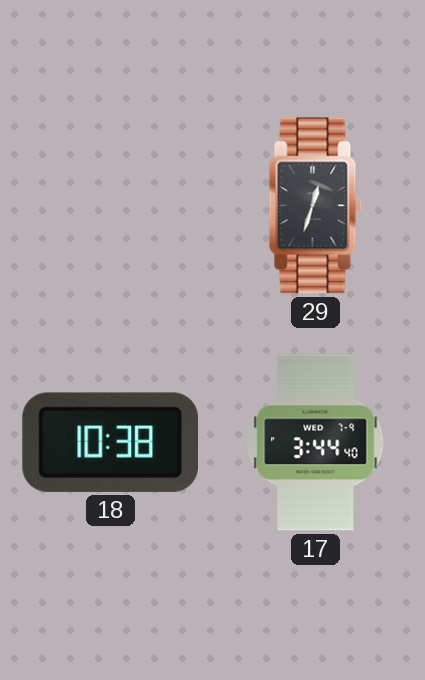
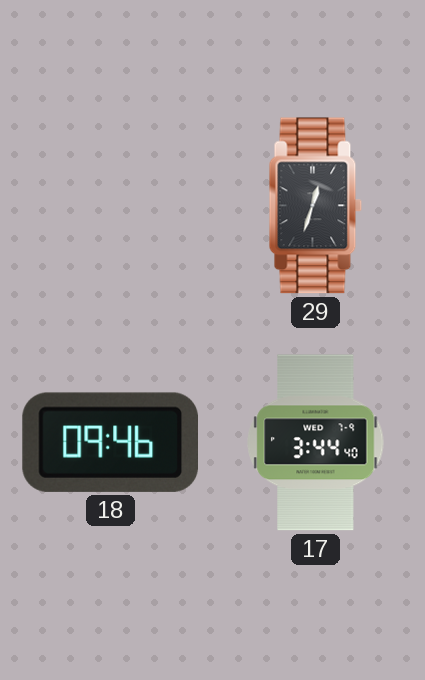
18: 10:38 -> 09:46 (110, 442)
